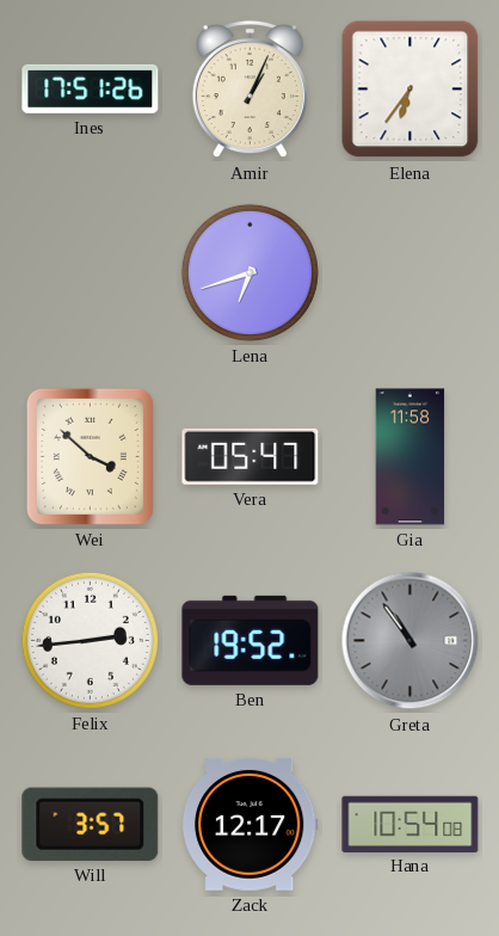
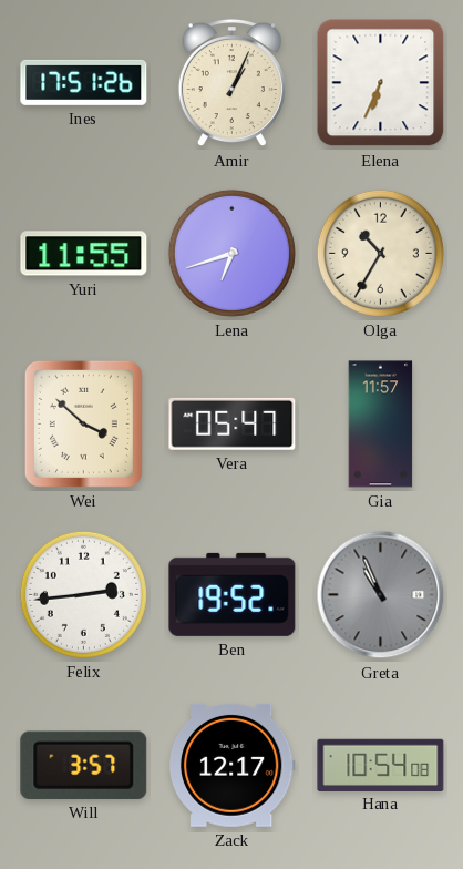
Elena: 6:36 -> 6:34 (381, 83)
Yuri: none -> 11:55 (84, 254)
Olga: none -> 10:35 (380, 253)
Gia: 11:58 -> 11:57 (381, 425)
Greta: 10:54 -> 10:56 (381, 595)
